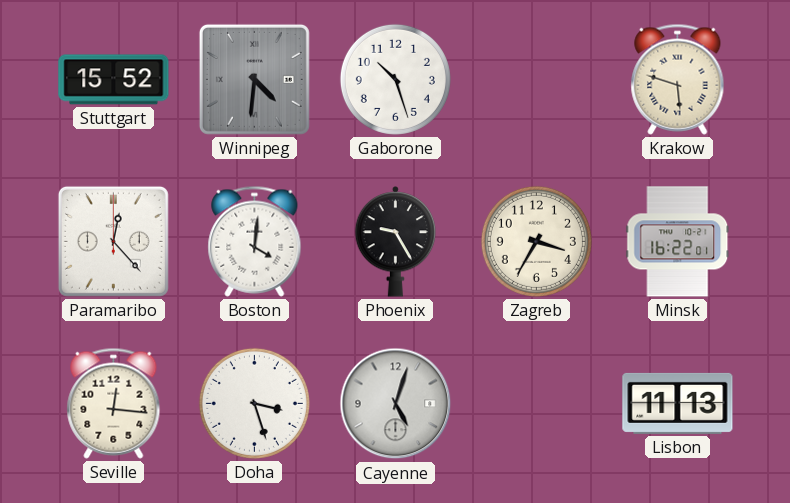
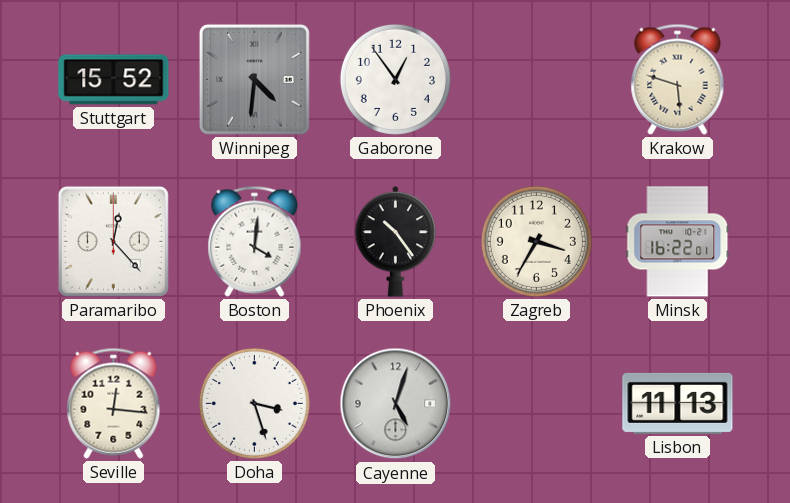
Gaborone: 10:27 -> 12:54 (395, 79)
Phoenix: 9:25 -> 10:24 (396, 242)
